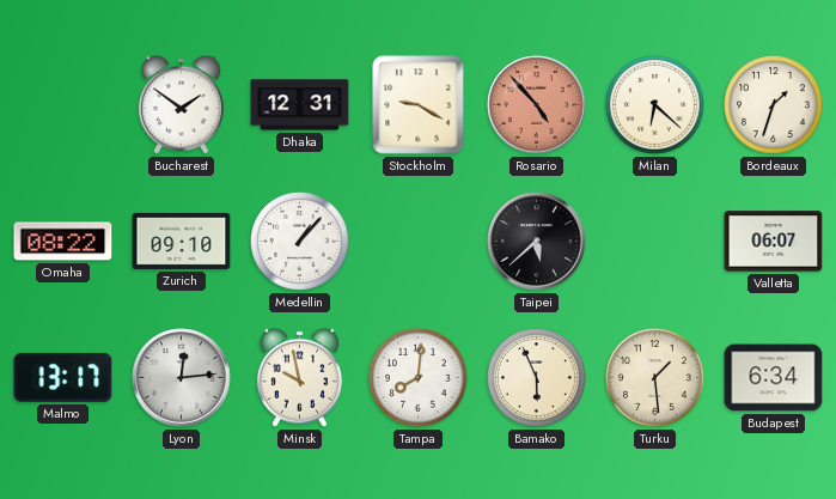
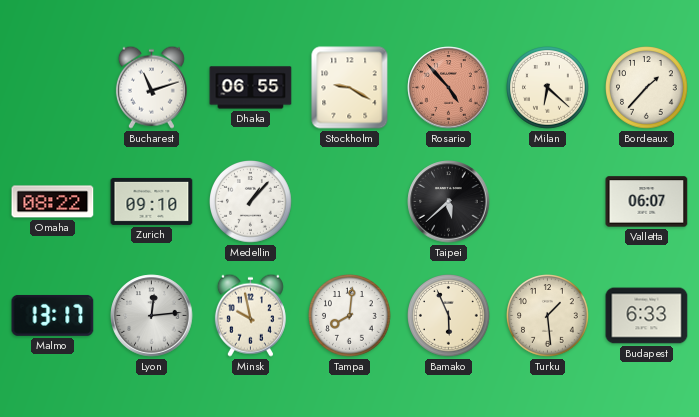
Bucharest: 1:51 -> 11:12 (151, 87)
Dhaka: 12:31 -> 06:55 (251, 88)
Bordeaux: 1:33 -> 1:37 (647, 88)
Budapest: 6:34 -> 6:33 (647, 316)
